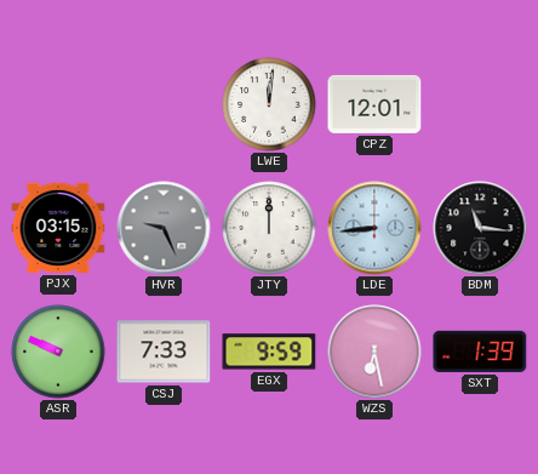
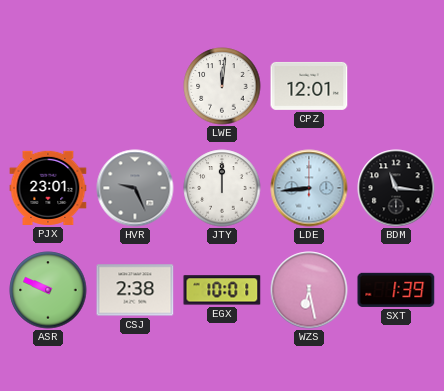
PJX: 03:15 -> 23:01 (48, 188)
CSJ: 7:33 -> 2:38 (135, 290)
EGX: 9:59 -> 10:01 (222, 290)
